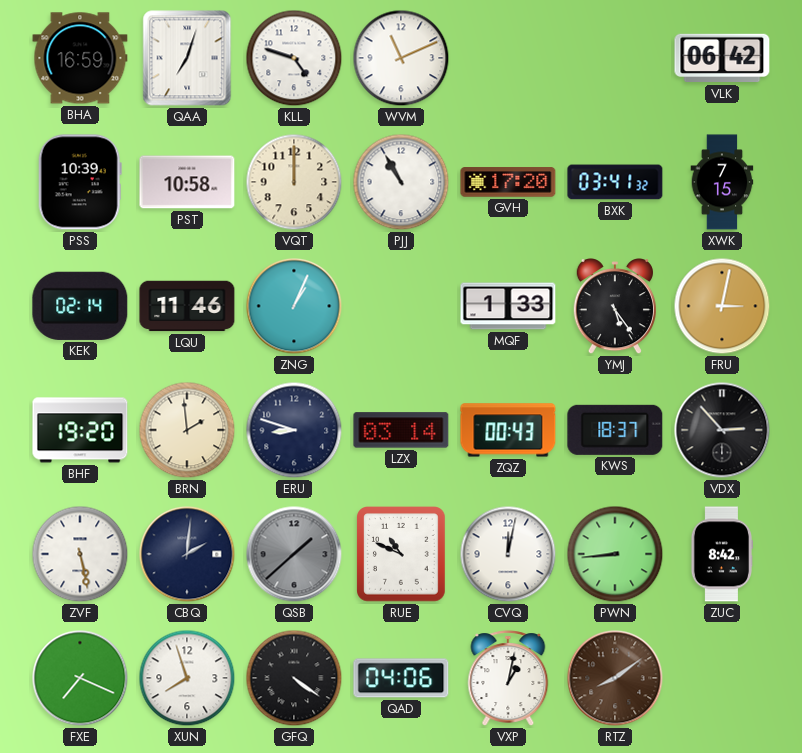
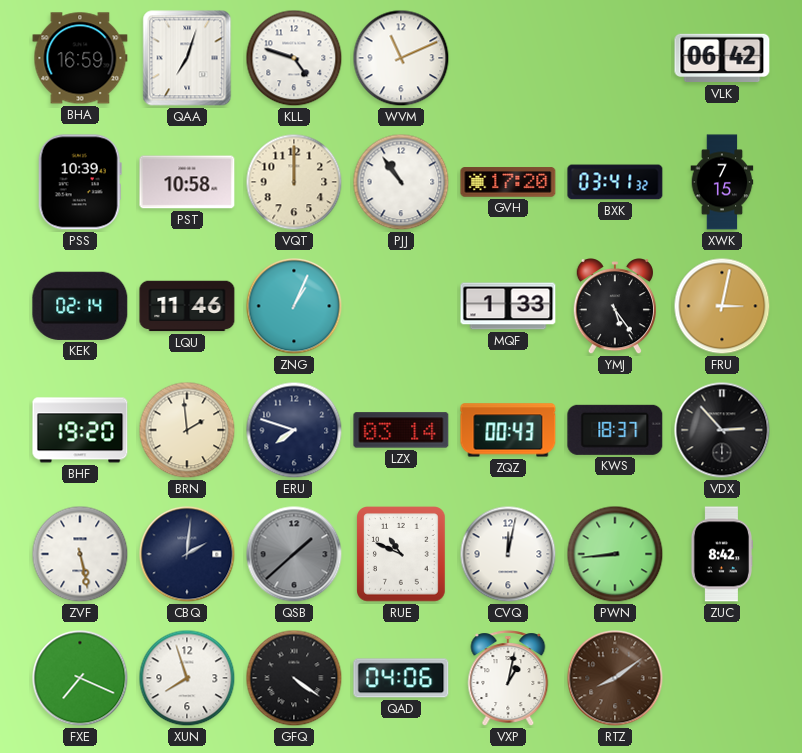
PJJ: 10:55 -> 10:54 (401, 182)
ERU: 8:48 -> 7:48 (294, 430)
